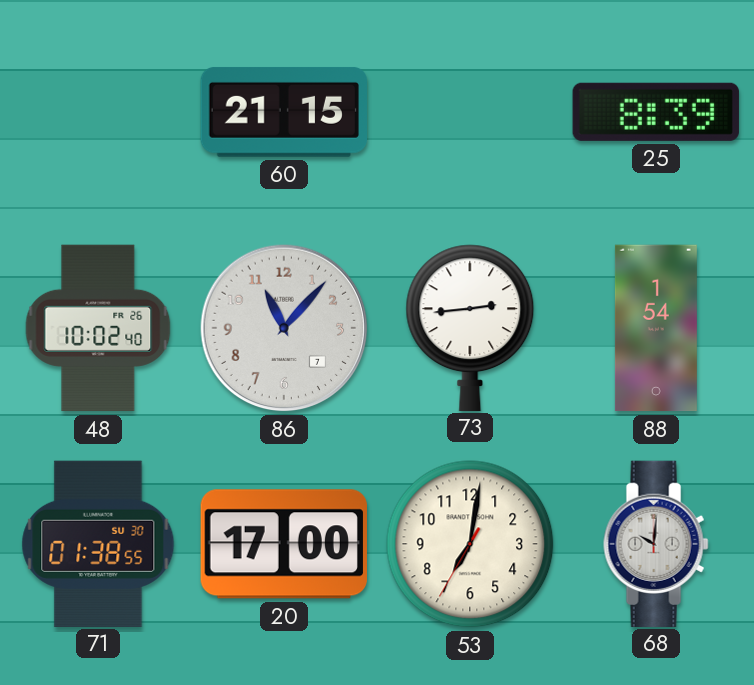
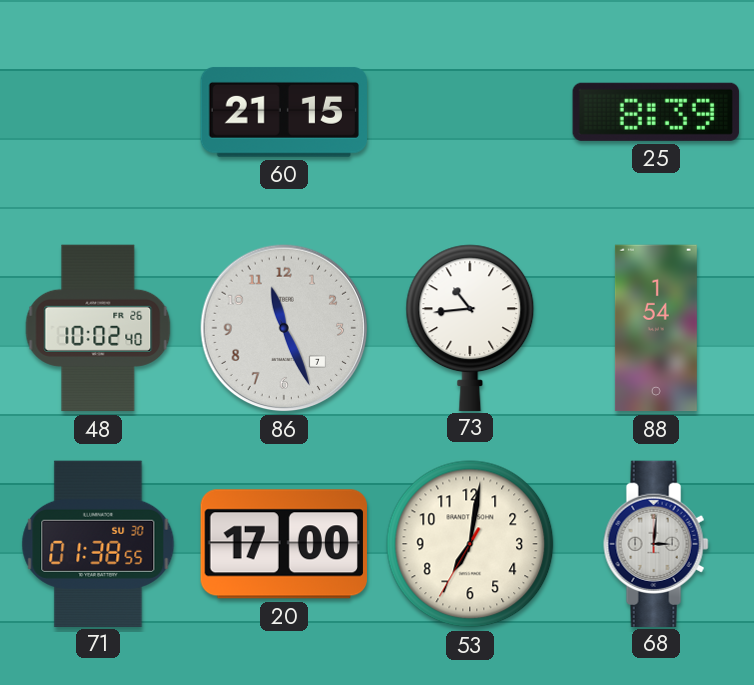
86: 11:07 -> 11:26 (284, 328)
73: 2:44 -> 10:44 (470, 327)
68: 10:01 -> 3:01 (656, 543)
